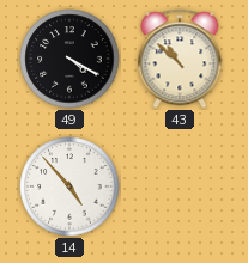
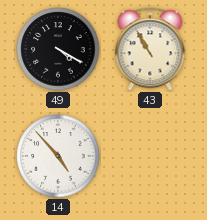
43: 10:52 -> 10:55 (150, 49)
